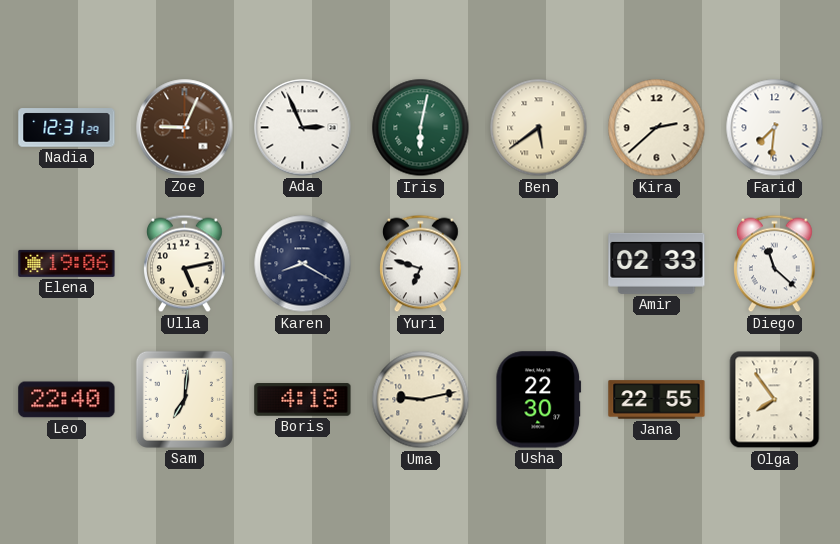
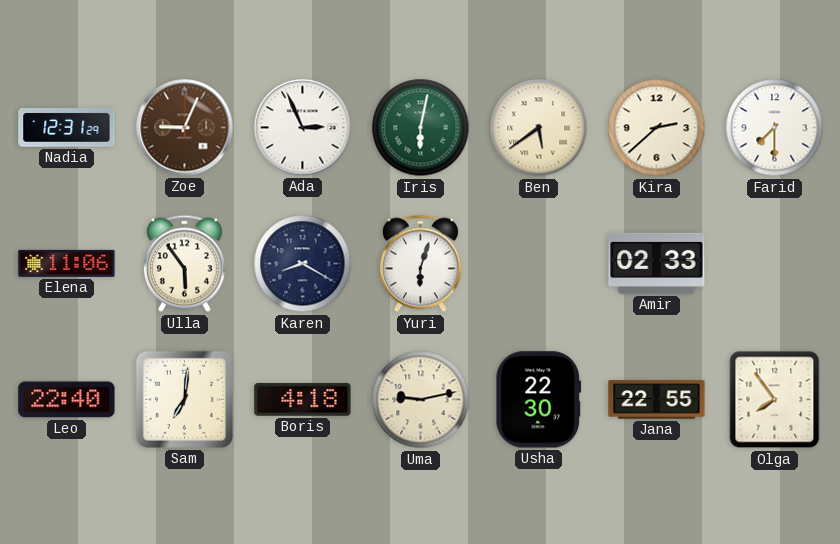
Farid: 7:31 -> 7:30 (775, 128)
Elena: 19:06 -> 11:06 (67, 263)
Ulla: 5:13 -> 5:54 (185, 264)
Yuri: 6:48 -> 6:03 (421, 264)
Diego: 11:22 -> none (775, 264)
